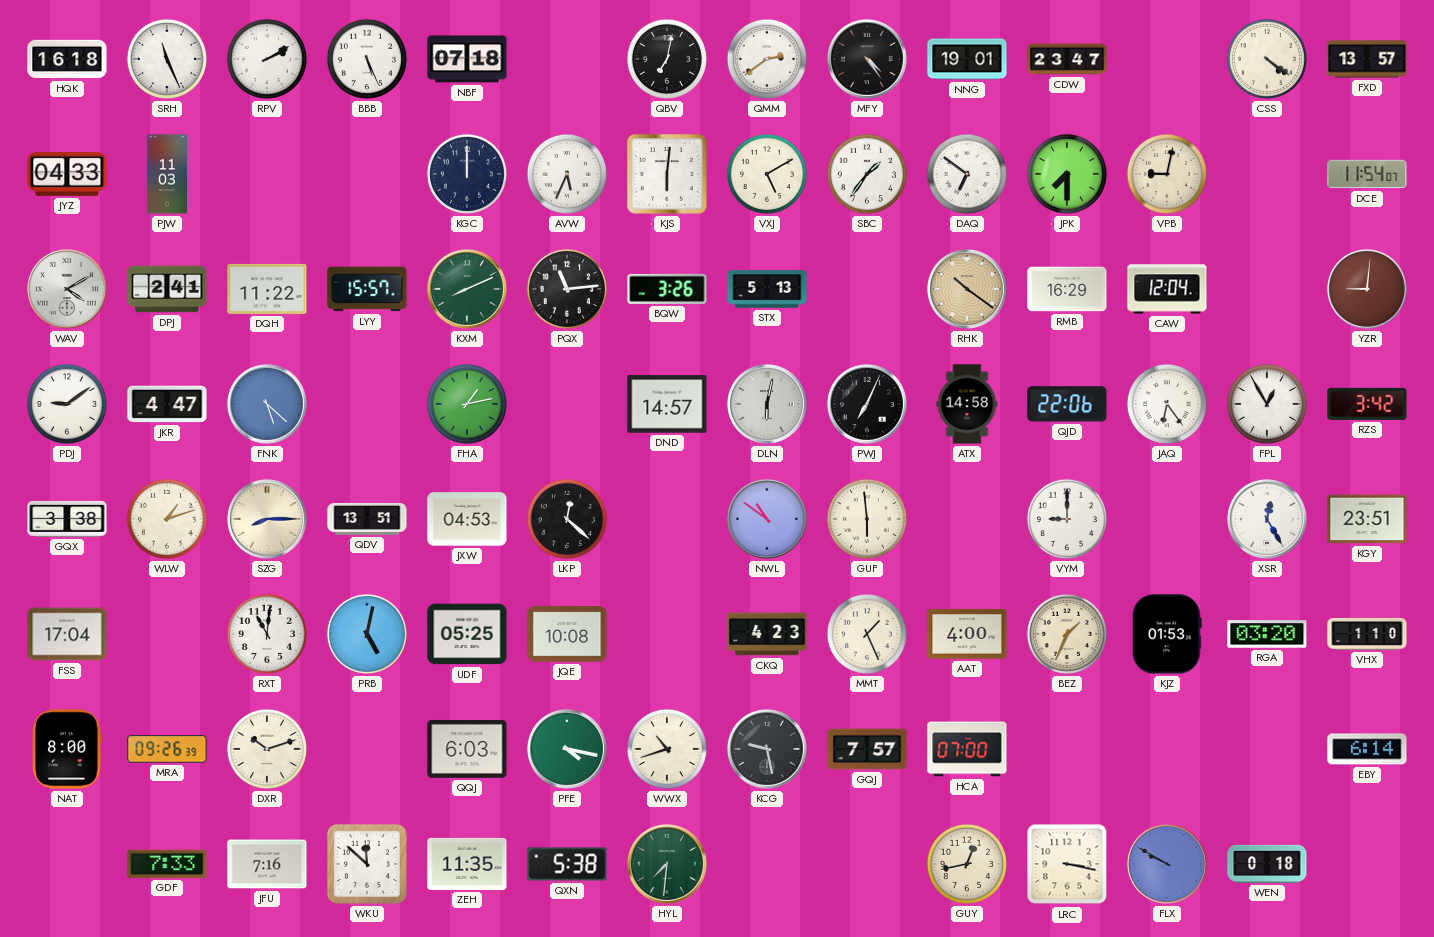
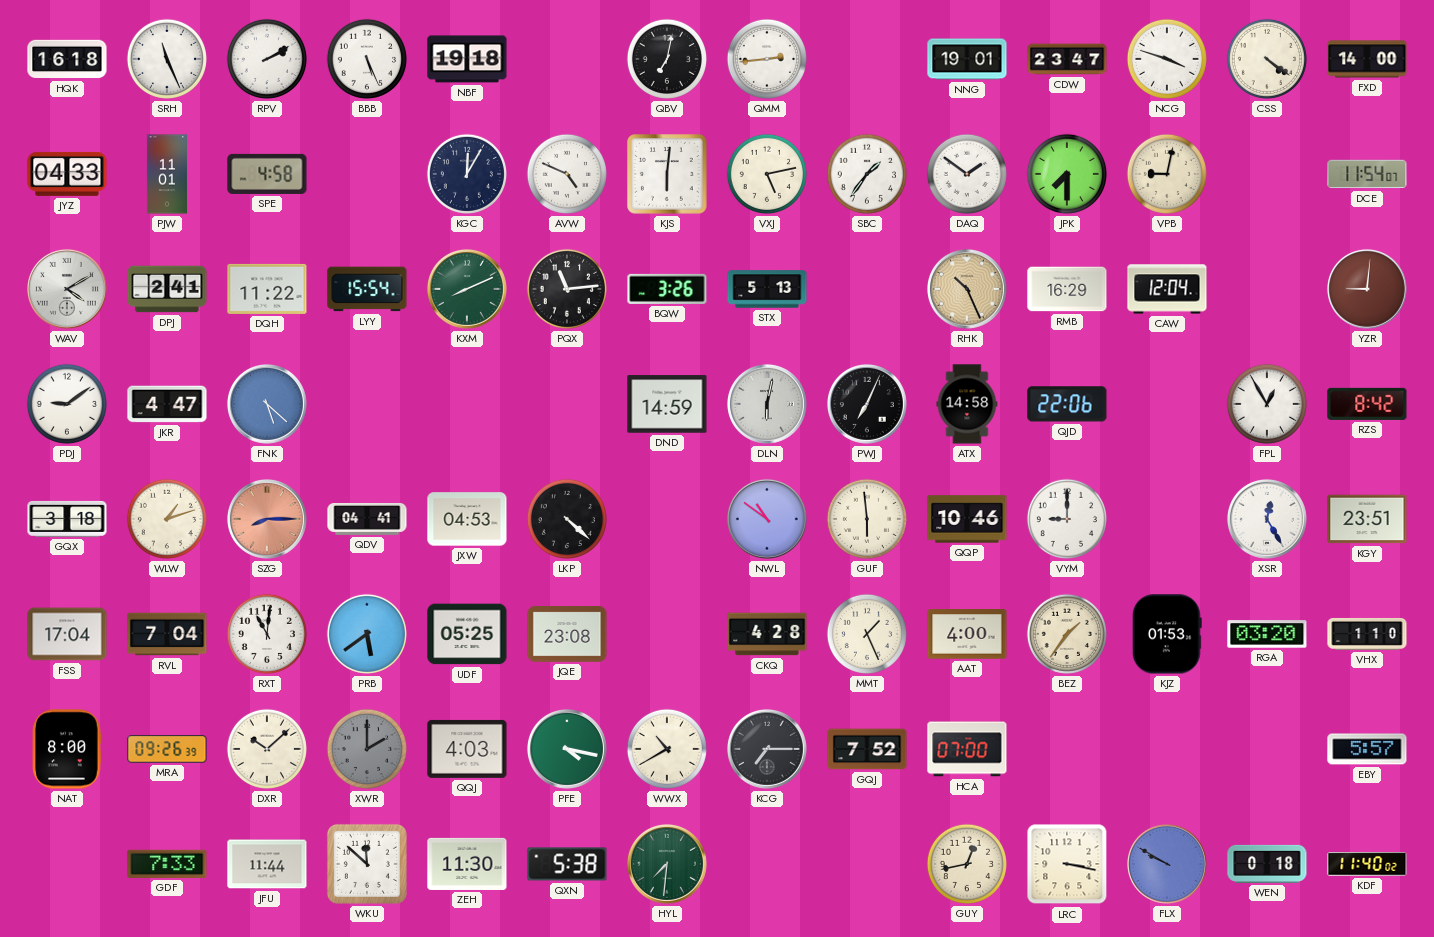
NBF: 07:18 -> 19:18 (467, 59)
QMM: 2:39 -> 2:44 (767, 59)
MFY: 4:24 -> none (867, 59)
NCG: none -> 3:48 (1167, 59)
FXD: 13:57 -> 14:00 (1367, 59)
PJW: 11:03 -> 11:01 (167, 174)
SPE: none -> 4:58 (267, 174)
KGC: 12:00 -> 12:05 (467, 174)
AVW: 5:34 -> 4:49 (567, 174)
VXJ: 5:10 -> 5:13 (767, 174)
DAQ: 6:51 -> 1:51 (967, 174)
LYY: 15:57 -> 15:54 (367, 289)
RHK: 10:21 -> 10:26 (967, 289)
FHA: 1:13 -> none (467, 404)
DND: 14:57 -> 14:59 (667, 404)
JAQ: 6:24 -> none (1167, 404)
RZS: 3:42 -> 8:42 (1367, 404)
GQX: 3:38 -> 3:18 (67, 519)
SZG dial: cream -> salmon (267, 519)
QDV: 13:51 -> 04:41 (367, 520)
LKP: 12:22 -> 4:22 (567, 519)
QQP: none -> 10:46 (967, 519)
RVL: none -> 7:04 (167, 634)
PRB: 5:02 -> 5:39 (367, 634)
JQE: 10:08 -> 23:08 (567, 634)
CKQ: 4:23 -> 4:28 (767, 634)
BEZ: 1:34 -> 1:36 (1067, 634)
DXR: 10:12 -> 10:08 (267, 749)
XWR: none -> 2:00 (367, 749)
QQJ: 6:03 -> 4:03 (467, 749)
WWX: 10:42 -> 10:40 (667, 749)
KCG: 9:28 -> 7:15 (767, 749)
GQJ: 7:57 -> 7:52 (867, 749)
EBY: 6:14 -> 5:57 (1367, 749)
JFU: 7:16 -> 11:44 (267, 864)
ZEH: 11:35 -> 11:30 (467, 864)
KDF: none -> 11:40 (1367, 864)
